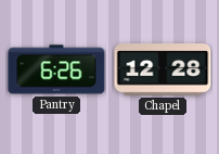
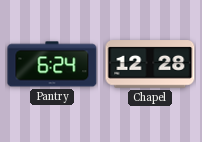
Pantry: 6:26 -> 6:24 (52, 64)
